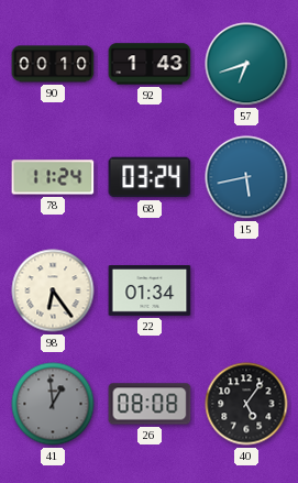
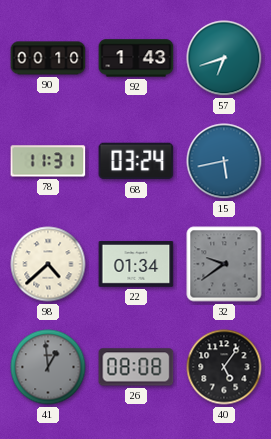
78: 11:24 -> 11:31 (48, 161)
98: 6:24 -> 4:38 (48, 264)
32: none -> 9:39 (224, 264)
